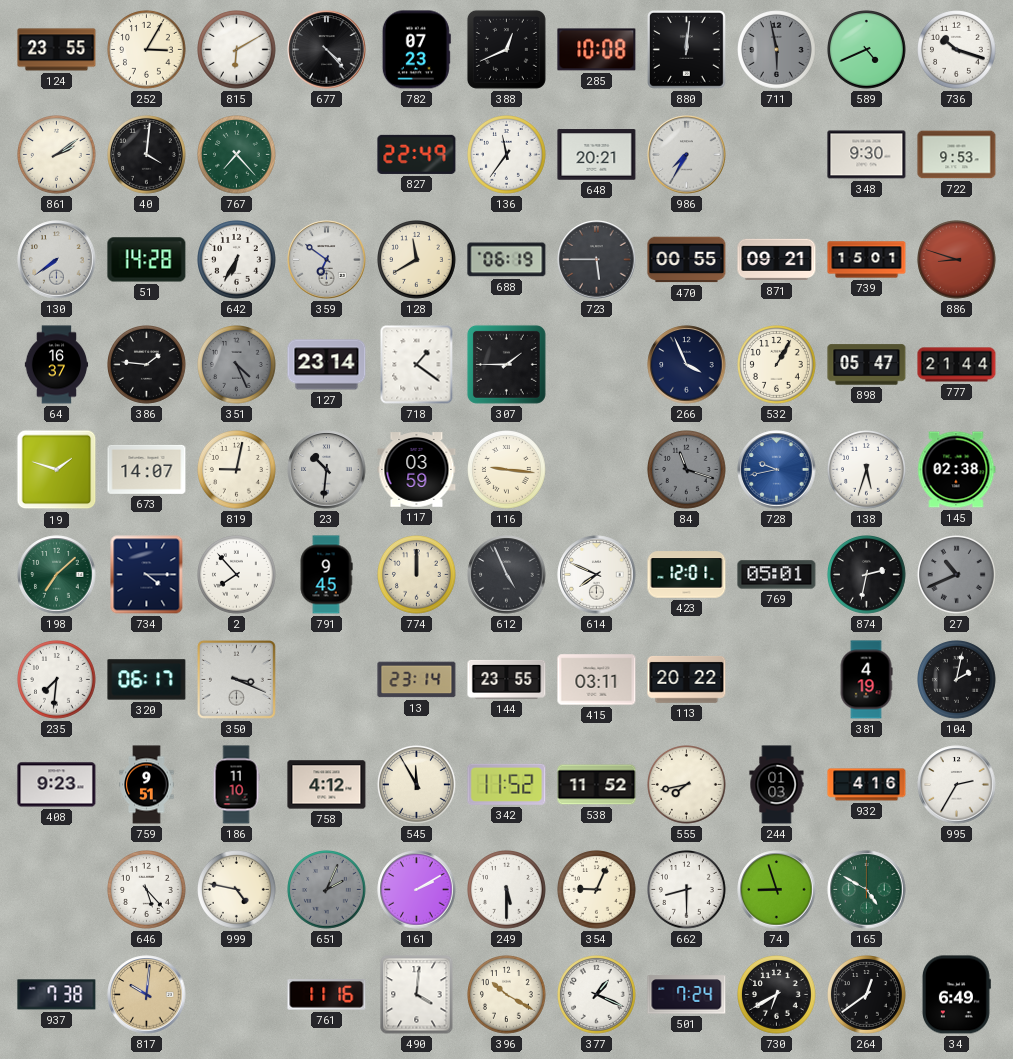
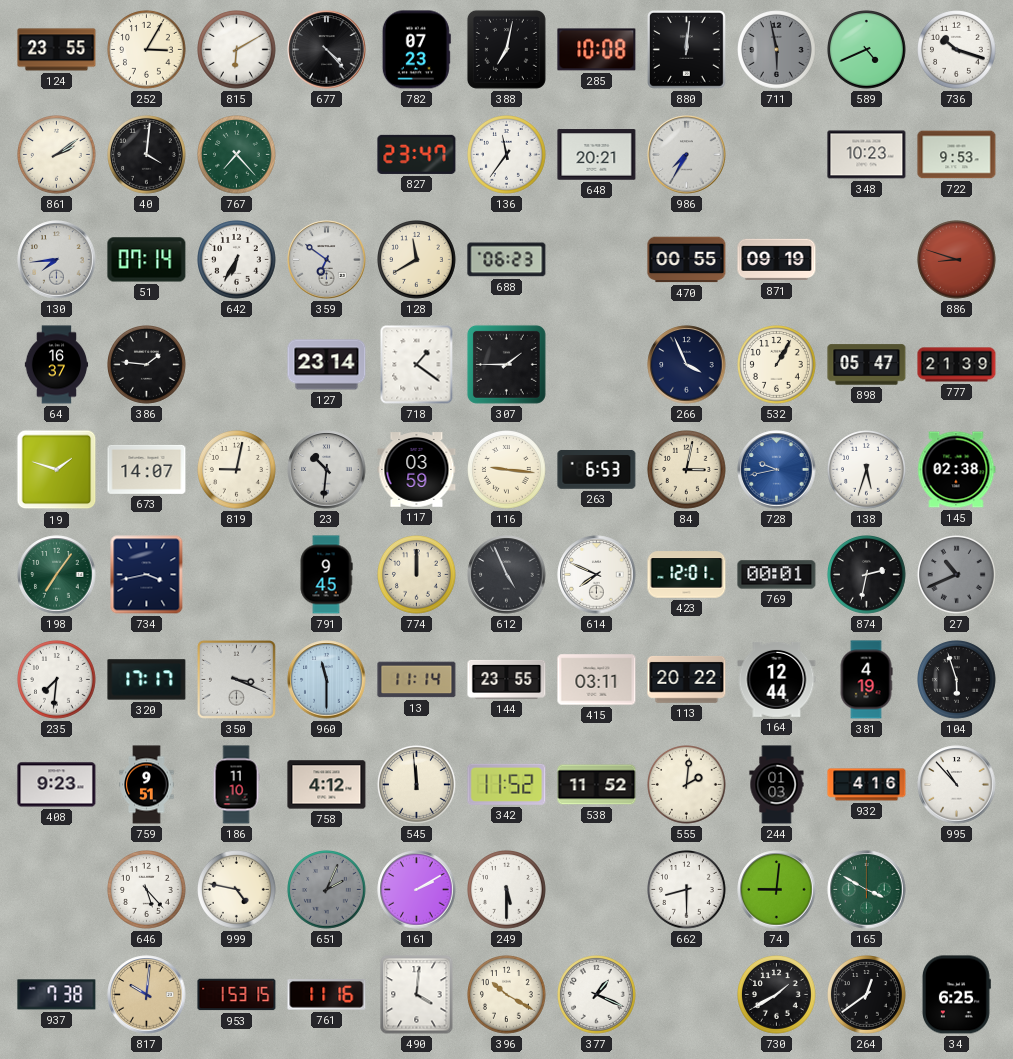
388: 12:41 -> 7:02 (506, 49)
827: 22:49 -> 23:47 (417, 154)
348: 9:30 -> 10:23 (867, 155)
130: 7:39 -> 7:44 (57, 260)
51: 14:28 -> 07:14 (147, 260)
688: 06:19 -> 06:23 (507, 260)
723: 5:45 -> none (597, 260)
871: 09:21 -> 09:19 (777, 260)
739: 15:01 -> none (867, 260)
351: 4:26 -> none (237, 365)
777: 21:44 -> 21:39 (957, 365)
263: none -> 6:53 (597, 470)
84: 11:18 -> 3:02 (687, 470)
84 dial: grey -> cream (687, 470)
198: 7:08 -> 7:06 (57, 575)
734: 4:15 -> 3:43 (147, 575)
2: 7:53 -> none (237, 575)
769: 05:01 -> 00:01 (777, 575)
320: 06:17 -> 17:17 (147, 680)
960: none -> 11:30 (327, 680)
13: 23:14 -> 11:14 (417, 680)
164: none -> 12:44 (777, 679)
104: 2:02 -> 5:57 (957, 680)
545: 11:55 -> 11:59 (417, 785)
555: 7:43 -> 2:01 (687, 785)
995: 2:35 -> 10:53 (957, 785)
354: 9:04 -> none (597, 890)
74: 8:57 -> 9:01 (777, 890)
165: 4:50 -> 3:50 (867, 890)
953: none -> 1:53 (237, 995)
501: 7:24 -> none (687, 995)
730: 6:40 -> 1:40 (777, 995)
34: 6:49 -> 6:25 (956, 995)
